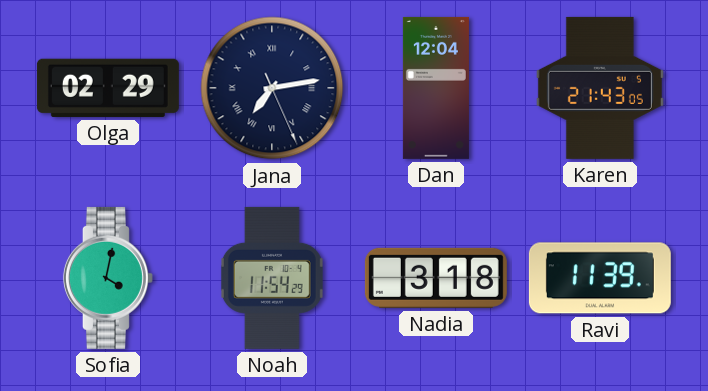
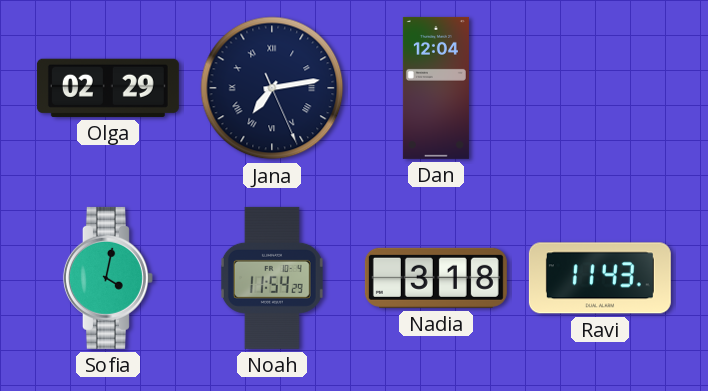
Karen: 21:43 -> none (600, 88)
Ravi: 11:39 -> 11:43 (600, 278)
